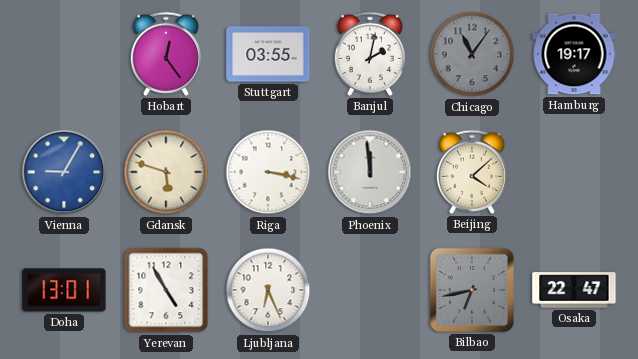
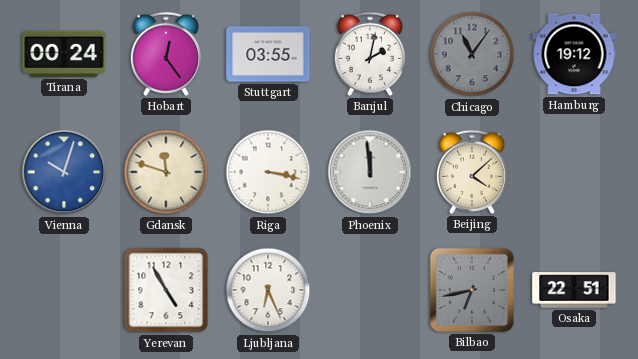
Tirana: none -> 00:24 (64, 54)
Hamburg: 19:17 -> 19:12 (574, 54)
Vienna: 9:05 -> 10:03 (64, 172)
Gdansk: 5:48 -> 11:48 (166, 172)
Doha: 13:01 -> none (64, 290)
Osaka: 22:47 -> 22:51 (574, 290)
